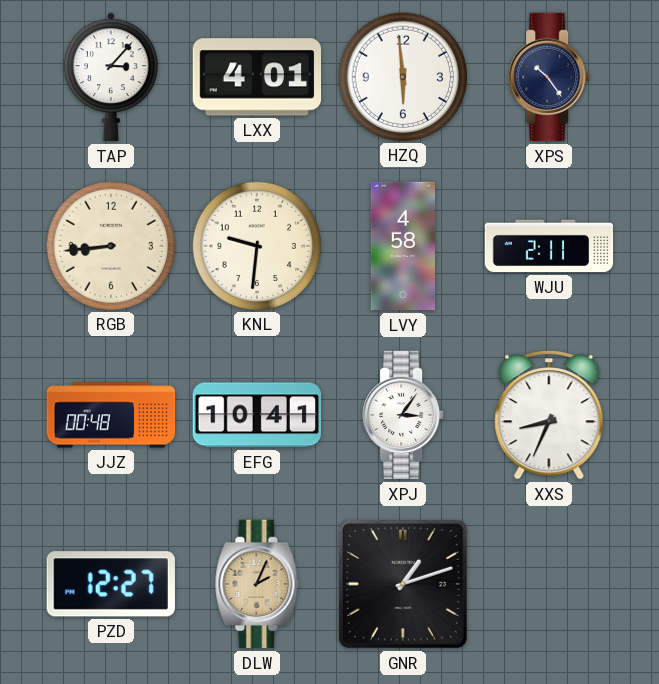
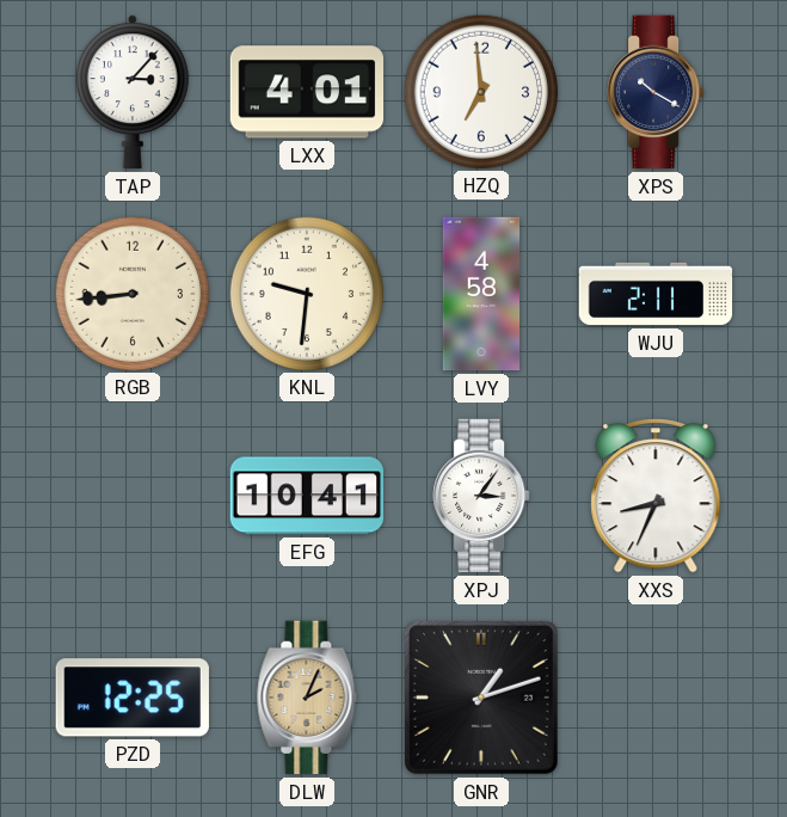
HZQ: 5:59 -> 6:59 (480, 91)
XPS: 10:24 -> 10:20 (656, 92)
JJZ: 00:48 -> none (111, 415)
PZD: 12:27 -> 12:25 (133, 698)
